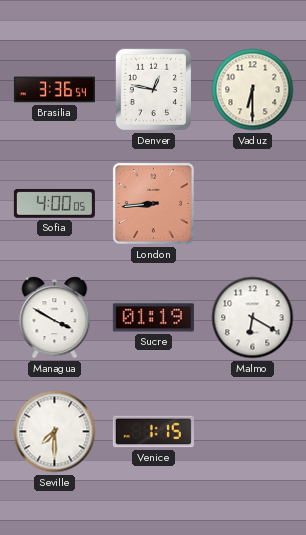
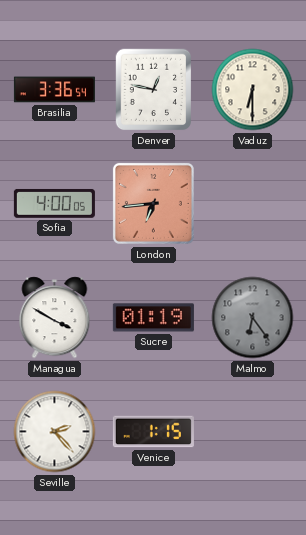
London: 8:44 -> 6:44 (153, 203)
Malmo: 6:20 -> 6:24 (253, 318)
Malmo dial: white -> grey (253, 318)
Seville: 7:30 -> 2:23 (55, 432)
